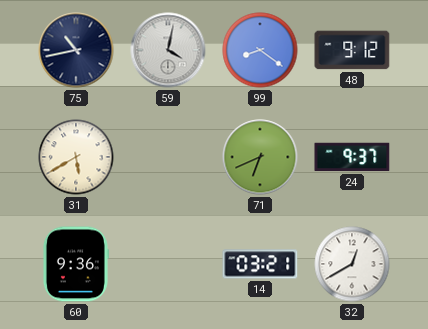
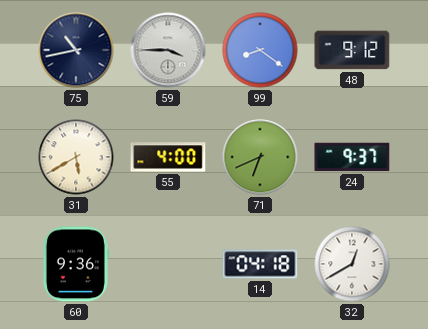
59: 4:02 -> 3:45 (168, 50)
55: none -> 4:00 (168, 157)
14: 03:21 -> 04:18 (260, 264)
